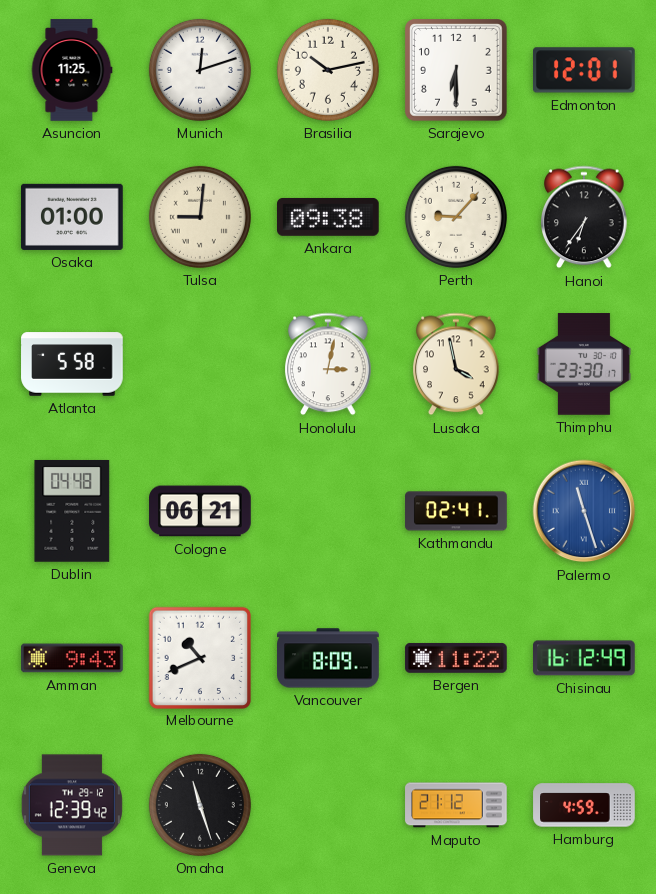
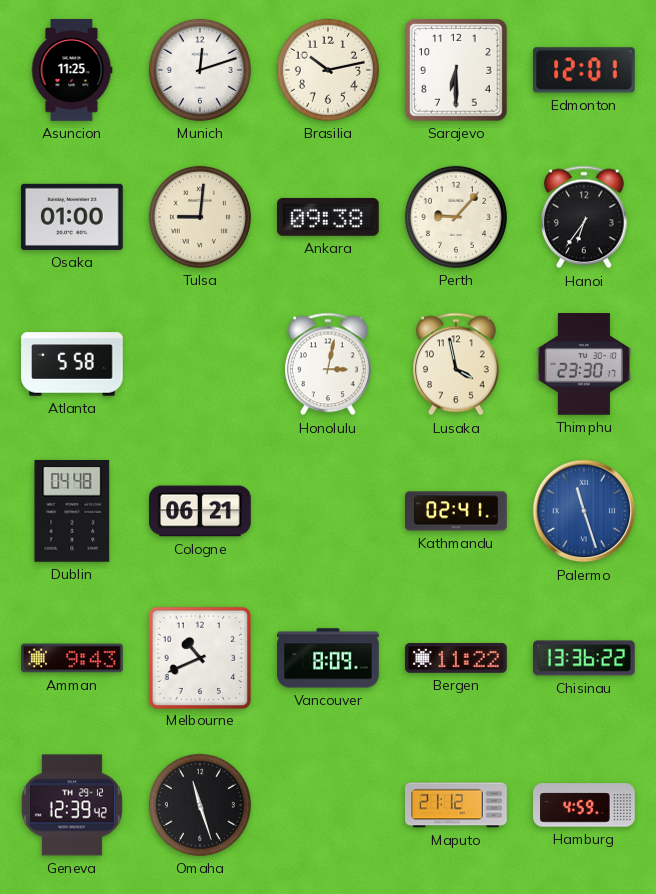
Chisinau: 16:12 -> 13:36 (585, 658)
